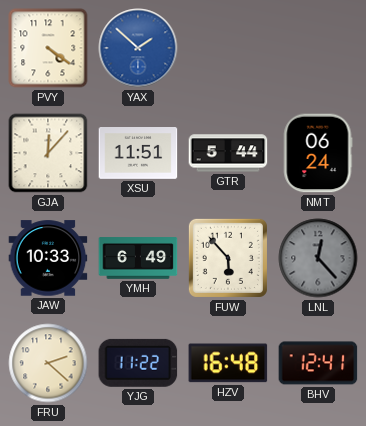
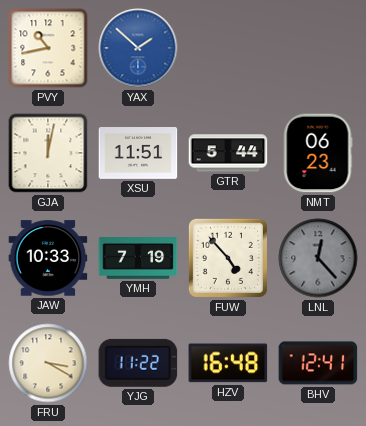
PVY: 4:21 -> 10:43 (48, 48)
GJA: 12:07 -> 12:02 (48, 153)
NMT: 06:24 -> 06:23 (318, 153)
YMH: 6:49 -> 7:19 (138, 258)
FUW: 5:53 -> 4:53 (228, 258)
FRU: 2:22 -> 3:20 (48, 363)
